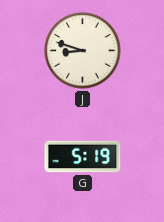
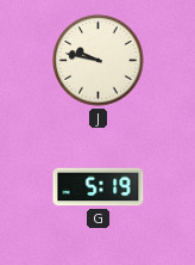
J: 8:48 -> 9:47 (99, 61)
